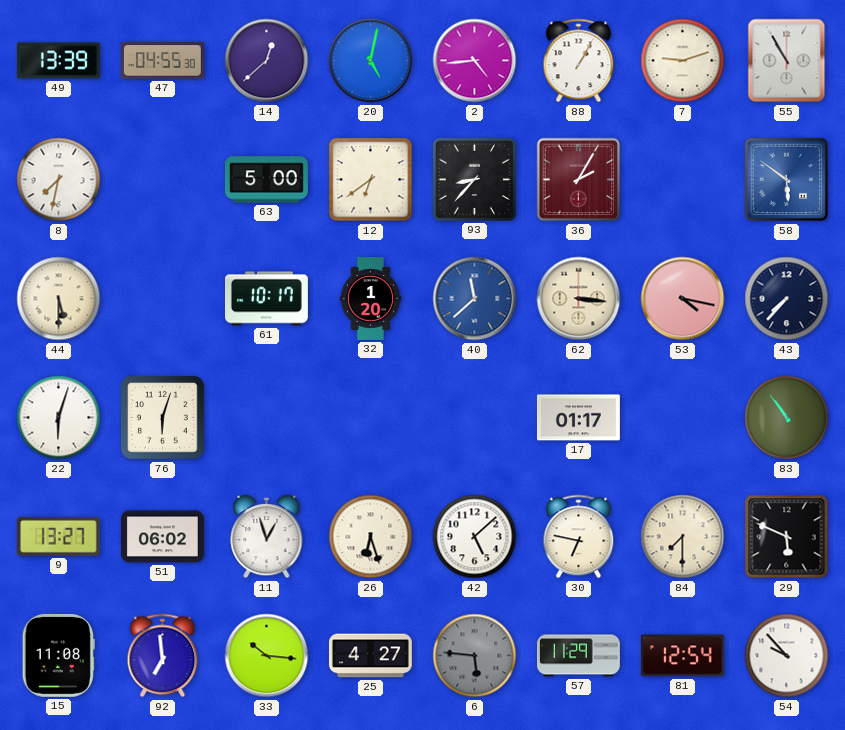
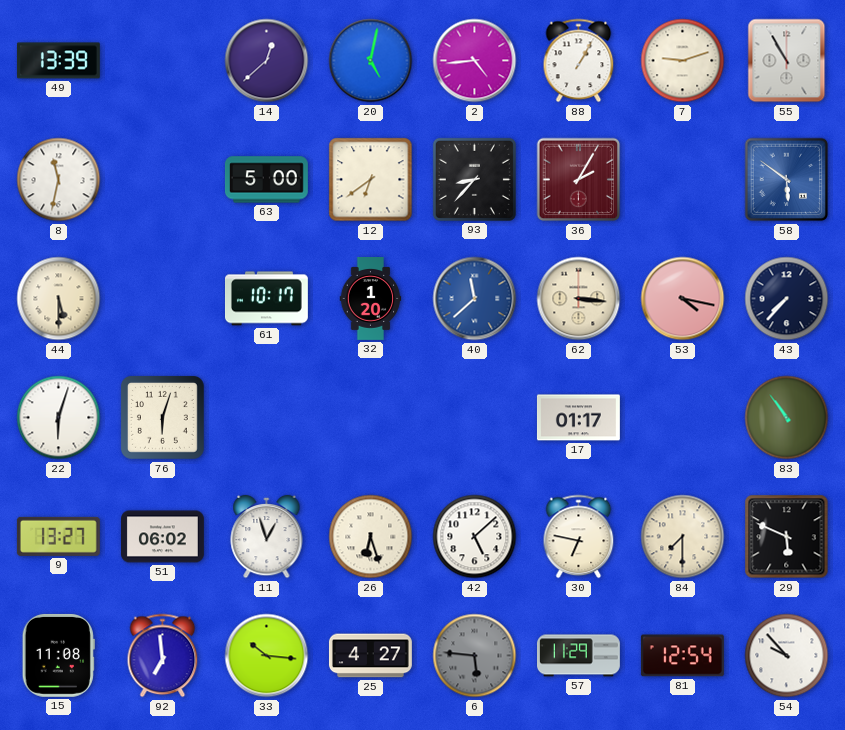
47: 04:55 -> none (162, 61)
8: 7:32 -> 11:32 (59, 180)
